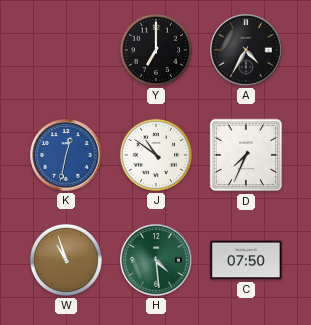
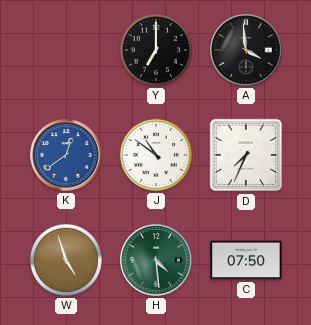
A: 4:35 -> 3:59 (246, 50)
K: 12:32 -> 12:39 (66, 155)
W: 10:57 -> 4:57 (66, 260)
